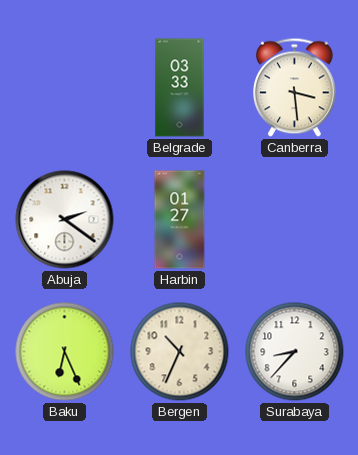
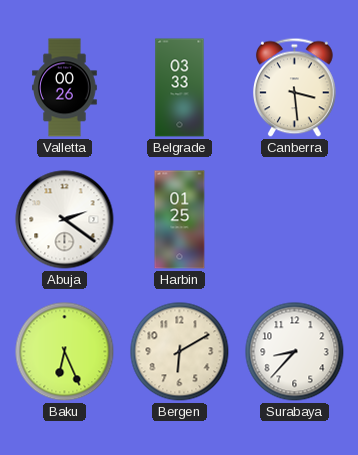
Valletta: none -> 00:26 (65, 88)
Harbin: 01:27 -> 01:25 (180, 220)
Bergen: 10:34 -> 6:10 (180, 352)
